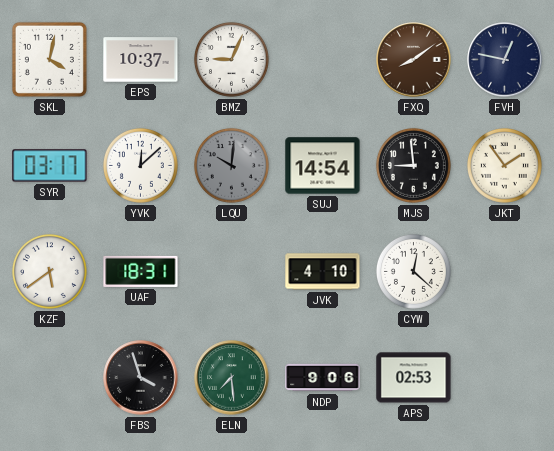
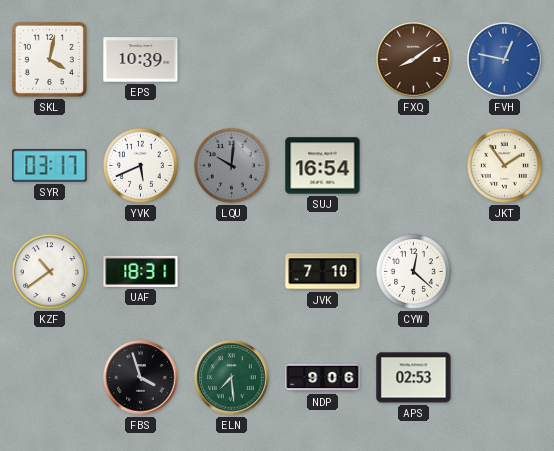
EPS: 10:37 -> 10:39 (141, 60)
BMZ: 9:04 -> none (231, 59)
FVH dial: navy -> blue (505, 60)
YVK: 12:08 -> 5:41 (140, 165)
SUJ: 14:54 -> 16:54 (323, 166)
MJS: 8:59 -> none (413, 165)
KZF: 5:39 -> 10:39 (49, 271)
JVK: 4:10 -> 7:10 (323, 272)
